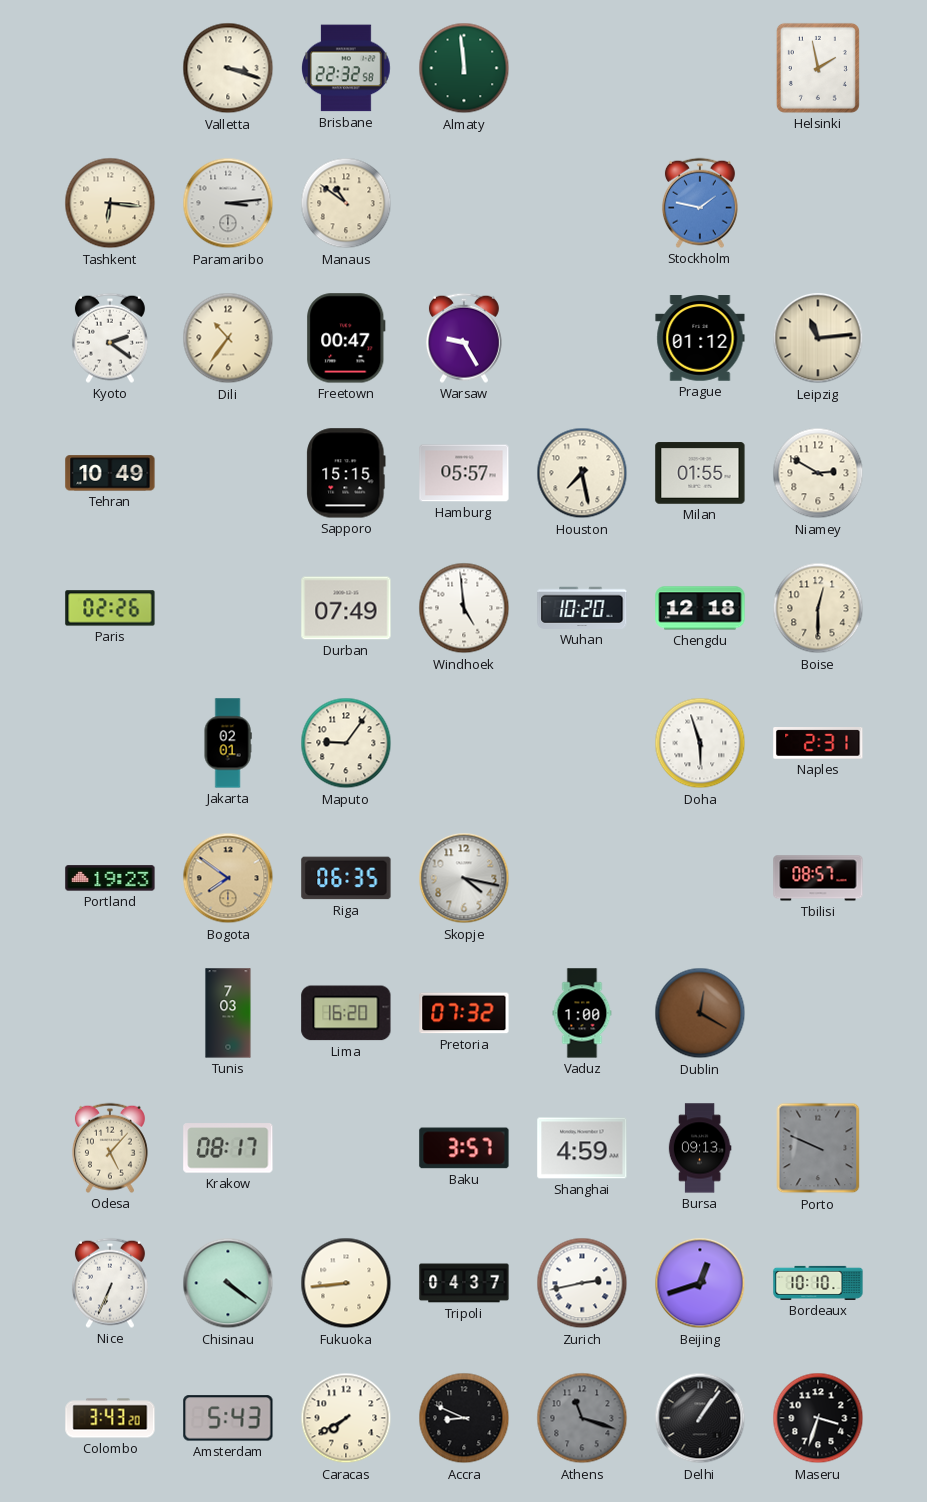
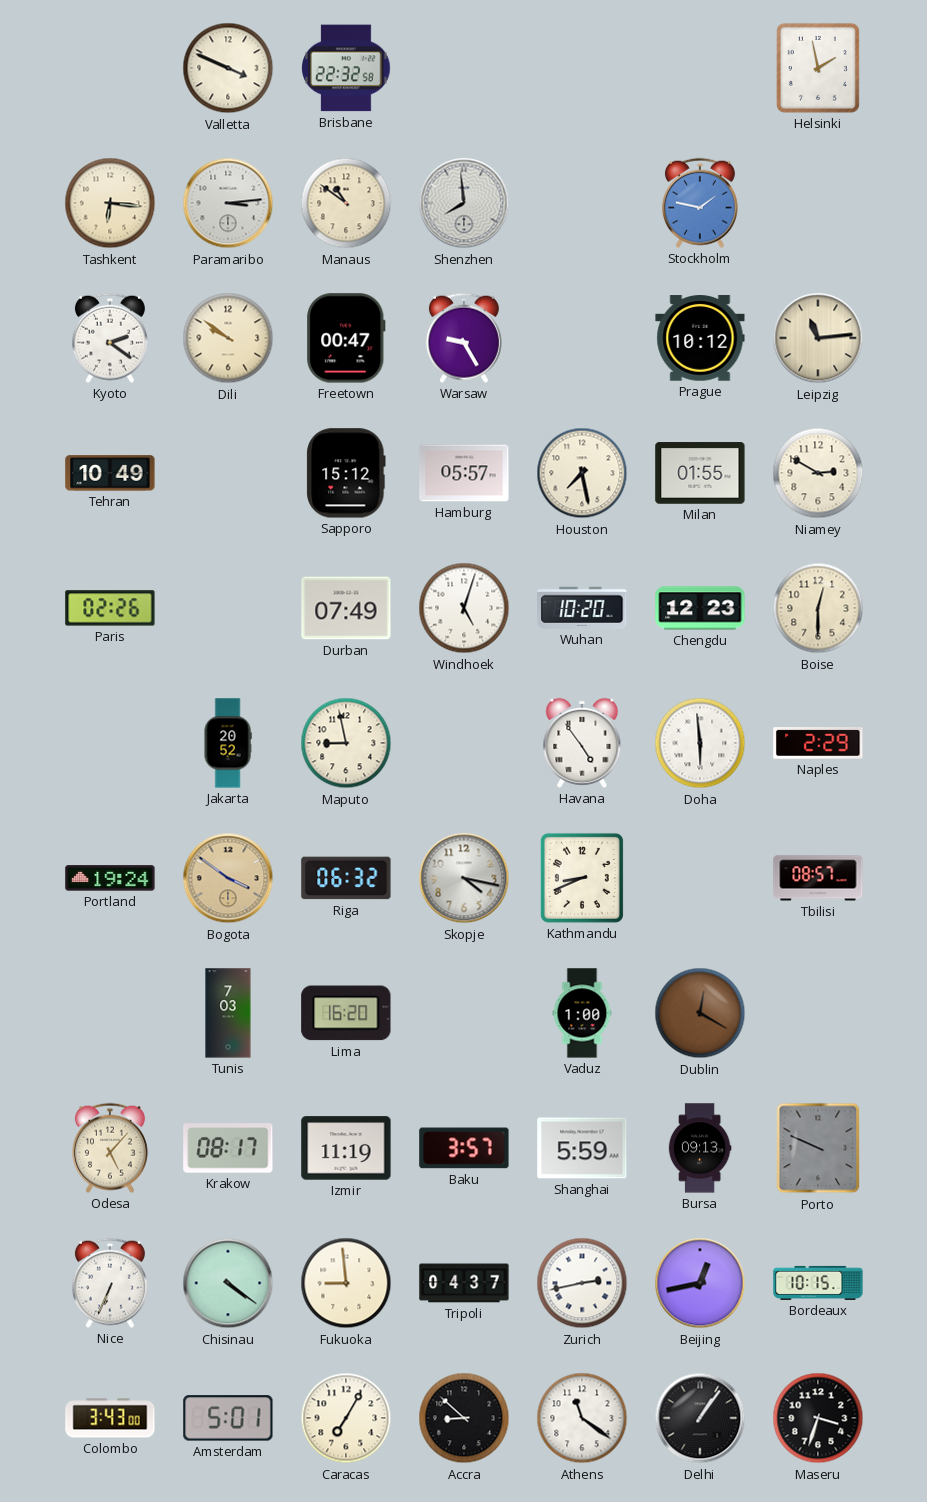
Valletta: 3:18 -> 3:49 (228, 68)
Almaty: 11:59 -> none (464, 68)
Shenzhen: none -> 7:59 (464, 203)
Dili: 10:36 -> 9:51 (228, 338)
Prague: 01:12 -> 10:12 (700, 338)
Sapporo: 15:15 -> 15:12 (346, 473)
Windhoek: 4:59 -> 5:03 (464, 608)
Chengdu: 12:18 -> 12:23 (700, 608)
Jakarta: 02:01 -> 20:52 (228, 743)
Maputo: 9:06 -> 8:58 (346, 743)
Havana: none -> 4:54 (582, 743)
Doha: 5:57 -> 5:59 (700, 743)
Naples: 2:31 -> 2:29 (818, 744)
Portland: 19:23 -> 19:24 (110, 878)
Bogota: 7:51 -> 3:51 (228, 878)
Riga: 06:35 -> 06:32 (346, 878)
Kathmandu: none -> 8:41 (582, 878)
Pretoria: 07:32 -> none (464, 1013)
Izmir: none -> 11:19 (346, 1148)
Shanghai: 4:59 -> 5:59 (582, 1148)
Fukuoka: 8:44 -> 8:59 (346, 1283)
Beijing: 12:42 -> 12:43 (700, 1283)
Bordeaux: 10:10 -> 10:15 (818, 1283)
Colombo: 3:43:20 -> 3:43:00 (110, 1418)
Amsterdam: 5:43 -> 5:01 (228, 1418)
Caracas: 7:40 -> 7:05 (346, 1418)
Accra: 8:49 -> 8:52 (464, 1418)
Athens: 11:18 -> 11:21 (582, 1418)
Athens dial: grey -> white (582, 1418)
